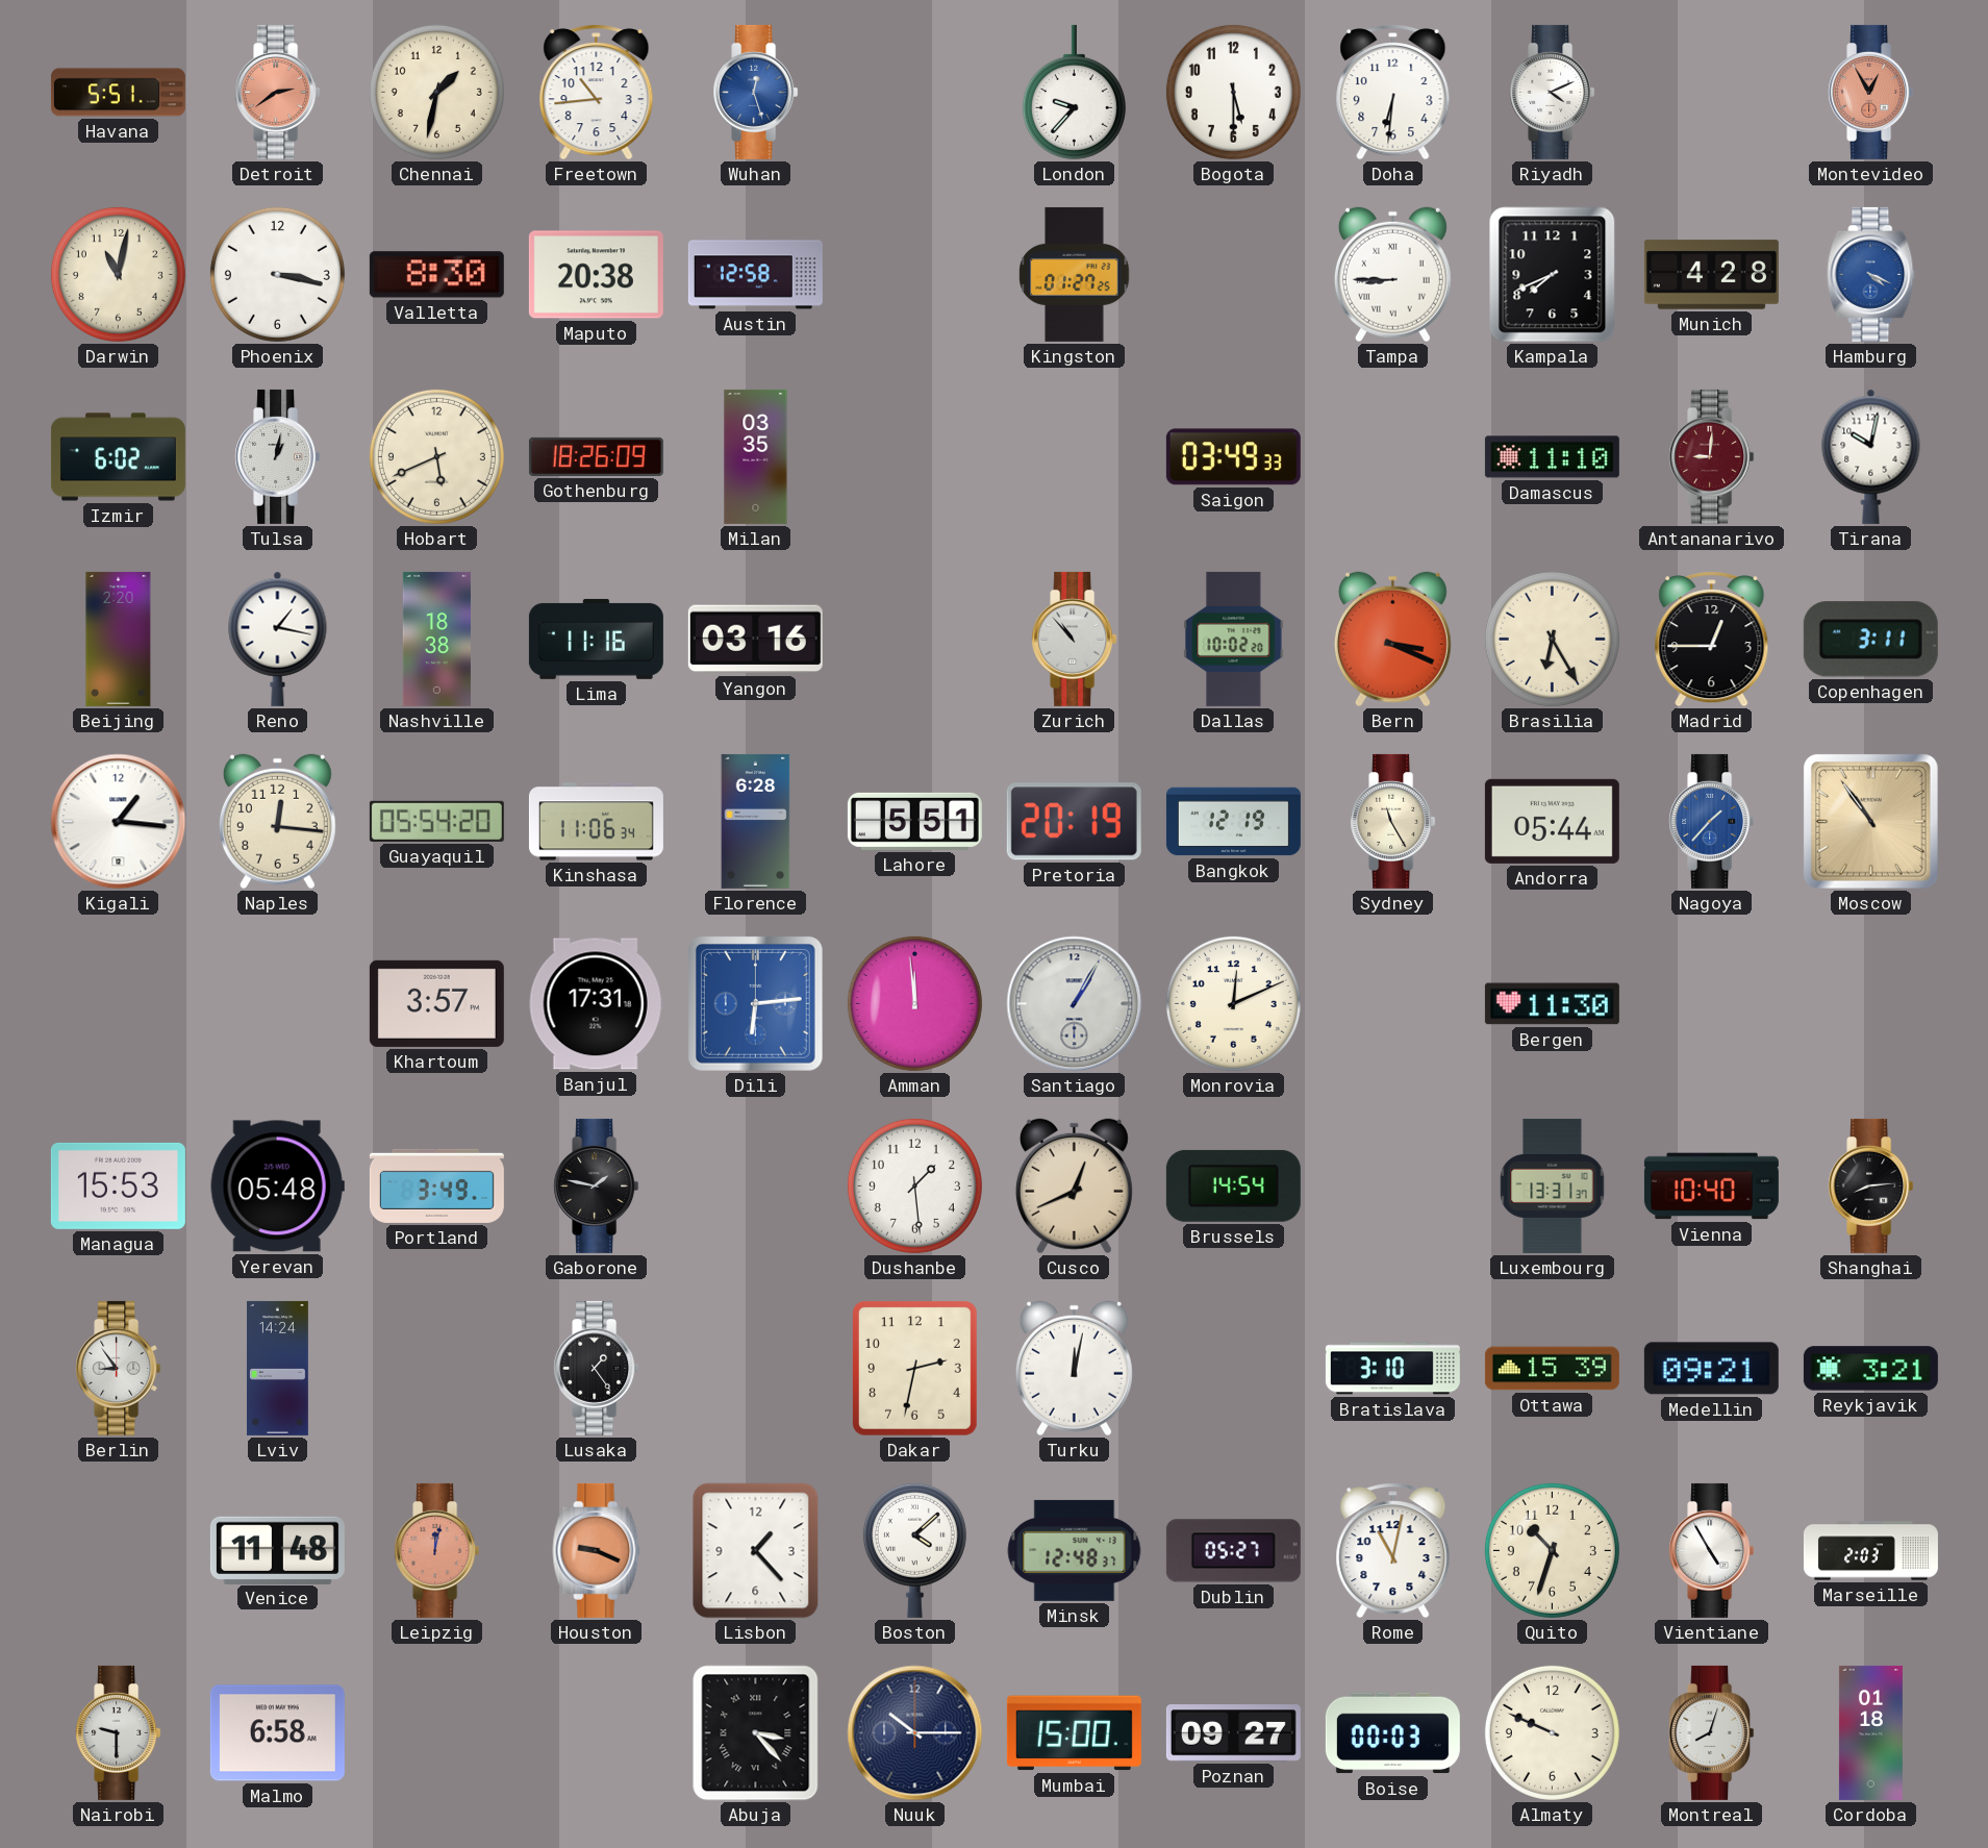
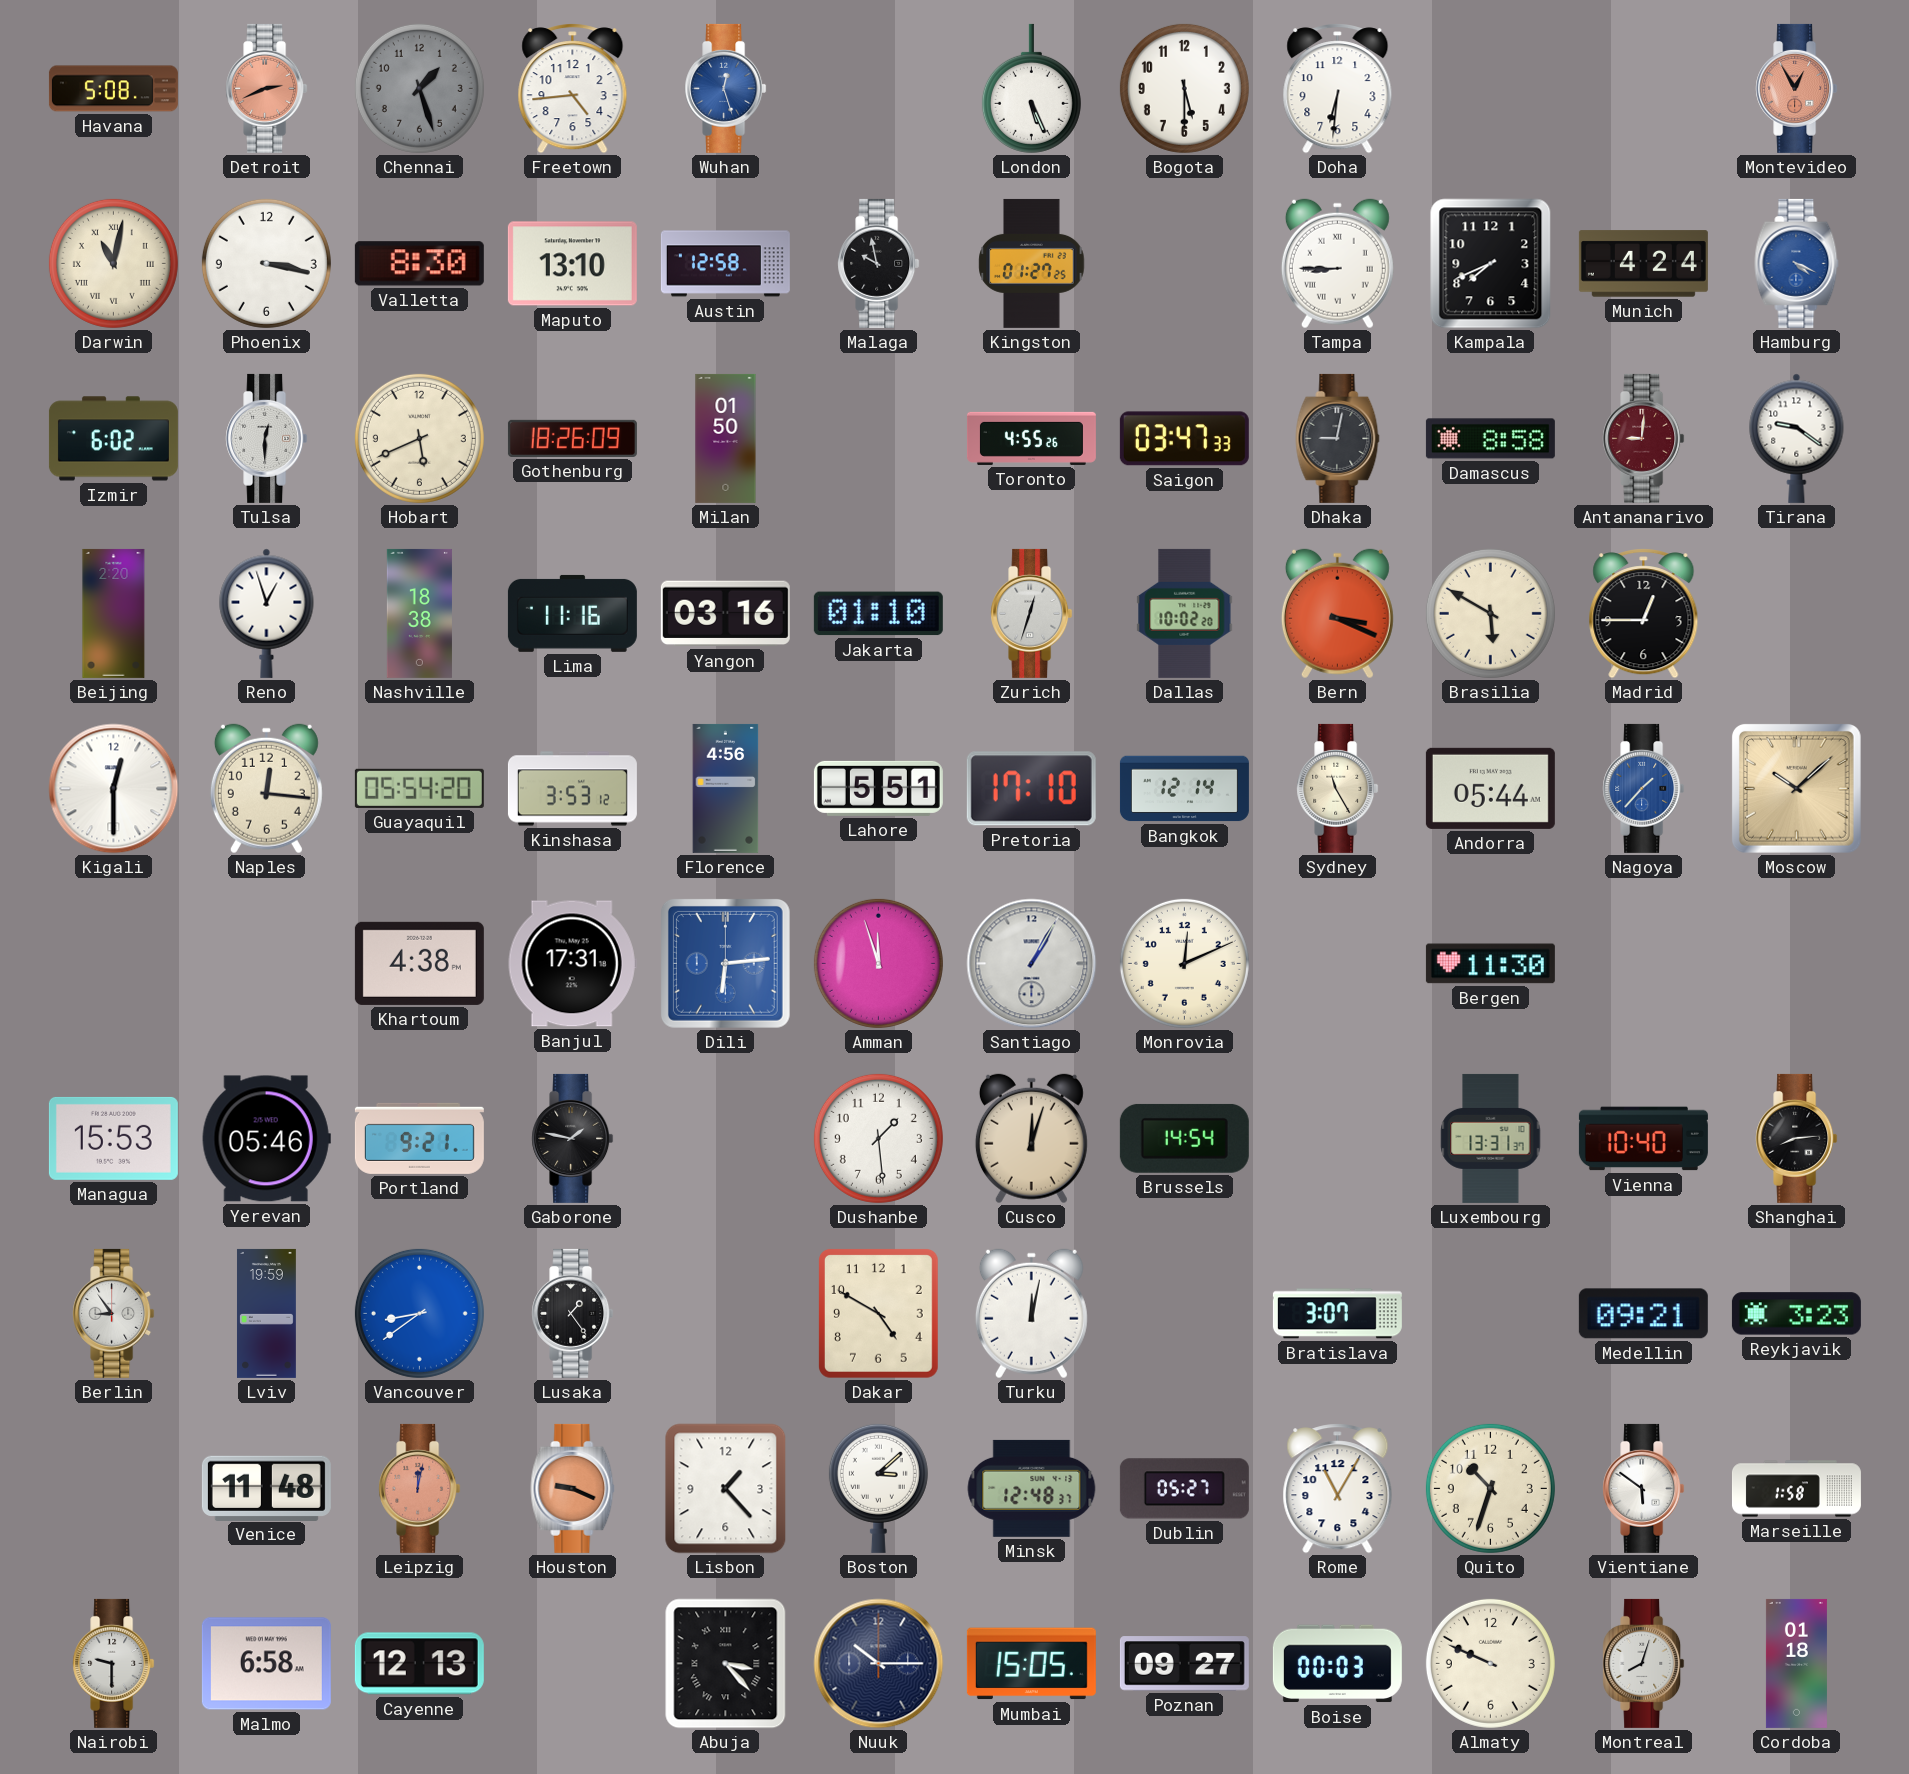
Havana: 5:51 -> 5:08 (113, 89)
Detroit: 2:39 -> 2:41 (267, 88)
Chennai: 1:32 -> 1:27 (419, 88)
Chennai dial: cream -> grey (419, 88)
Freetown: 10:44 -> 4:44 (573, 89)
London: 9:37 -> 5:26 (1031, 88)
Riyadh: 4:11 -> none (1553, 92)
Darwin numerals: Arabic -> Roman (113, 263)
Maputo: 20:38 -> 13:10 (572, 264)
Malaga: none -> 9:58 (879, 263)
Munich: 4:28 -> 4:24 (1643, 264)
Tulsa: 1:02 -> 12:30 (267, 438)
Milan: 03:35 -> 01:50 (726, 438)
Toronto: none -> 4:55 (1031, 438)
Saigon: 03:49 -> 03:47 (1184, 439)
Dhaka: none -> 9:02 (1338, 438)
Damascus: 11:10 -> 8:58 (1490, 439)
Tirana: 10:02 -> 9:21 (1797, 438)
Reno: 1:17 -> 12:57 (267, 613)
Jakarta: none -> 01:10 (878, 614)
Zurich: 10:53 -> 12:33 (1032, 613)
Brasilia: 6:25 -> 5:50 (1490, 613)
Copenhagen: 3:11 -> none (1870, 640)
Kigali: 1:16 -> 12:30 (114, 789)
Kinshasa: 11:06 -> 3:53 (572, 789)
Florence: 6:28 -> 4:56 (726, 788)
Pretoria: 20:19 -> 17:10 (1031, 789)
Bangkok: 12:19 -> 12:14 (1184, 789)
Moscow: 10:54 -> 10:08 (1796, 788)
Khartoum: 3:57 -> 4:38 (419, 963)
Amman: 11:59 -> 11:57 (878, 963)
Yerevan: 05:48 -> 05:46 (266, 1139)
Portland: 3:49 -> 9:21 (419, 1138)
Cusco: 12:41 -> 12:03 (1031, 1139)
Lviv: 14:24 -> 19:59 (266, 1313)
Vancouver: none -> 8:39 (419, 1313)
Dakar: 2:32 -> 4:50 (878, 1313)
Bratislava: 3:10 -> 3:07 (1337, 1314)
Ottawa: 15:39 -> none (1552, 1369)
Reykjavik: 3:21 -> 3:23 (1796, 1314)
Boston: 4:08 -> 3:08 (878, 1488)
Rome: 11:02 -> 11:05 (1338, 1489)
Vientiane: 4:55 -> 5:51 (1644, 1488)
Marseille: 2:03 -> 1:58 (1796, 1489)
Cayenne: none -> 12:13 (419, 1664)
Mumbai: 15:00 -> 15:05 (1031, 1664)
